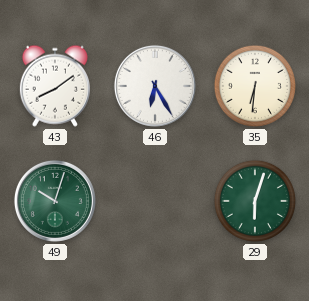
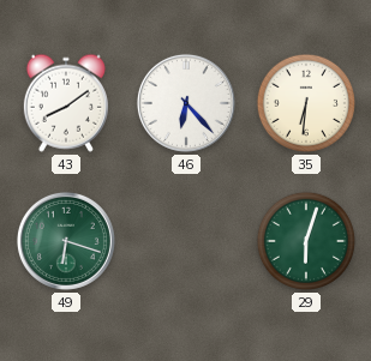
46: 6:25 -> 6:23 (186, 103)
49: 10:03 -> 6:18 (66, 241)
